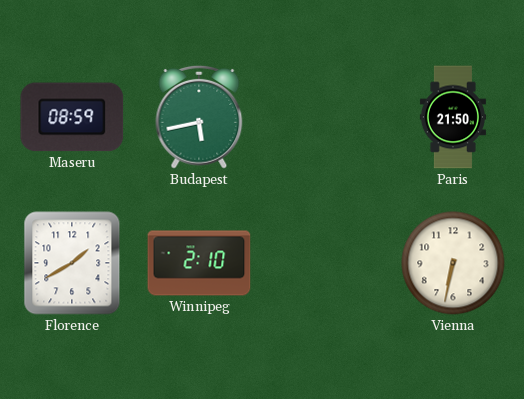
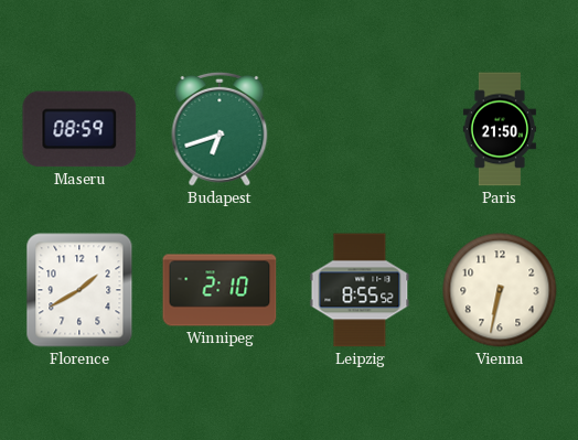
Budapest: 5:43 -> 6:42 (220, 129)
Leipzig: none -> 8:55 (360, 290)
